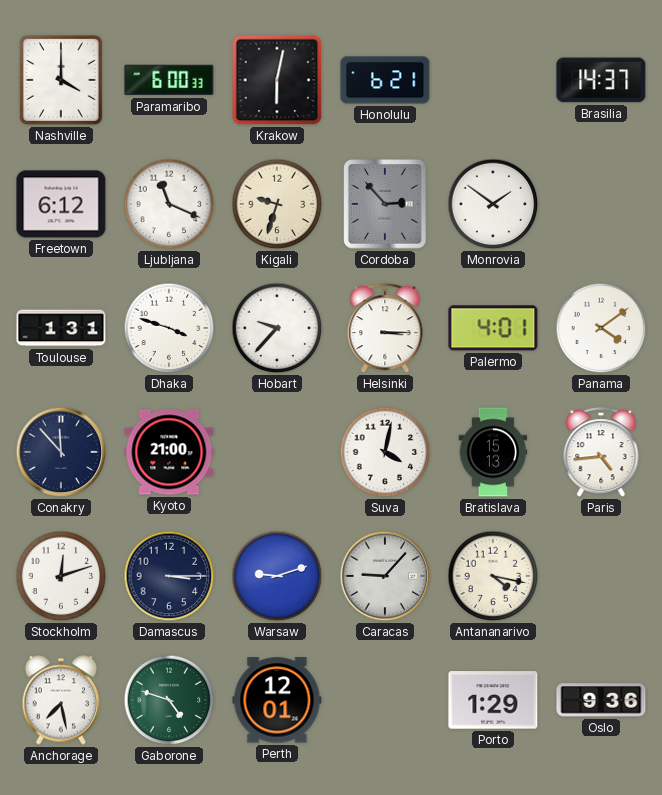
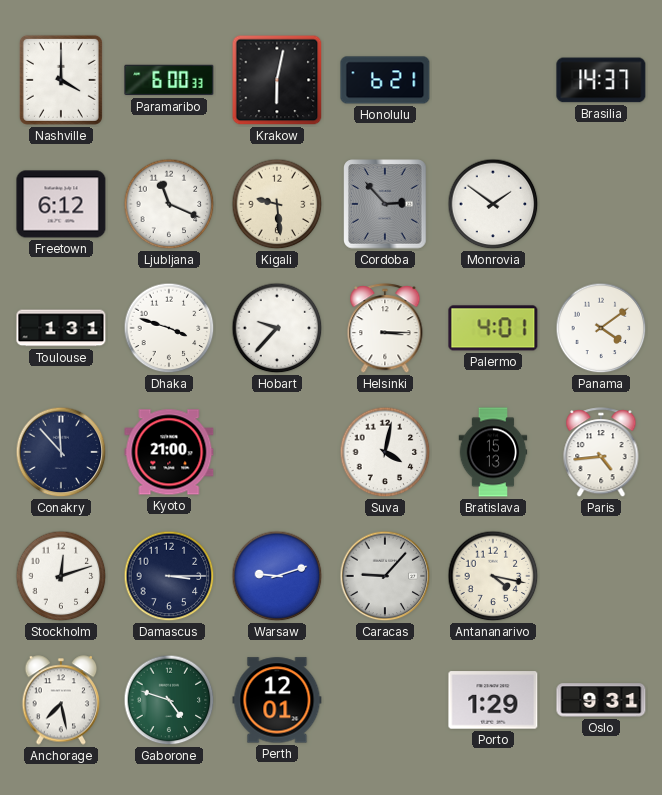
Kigali: 9:33 -> 9:29 (277, 204)
Oslo: 9:36 -> 9:31 (601, 700)
